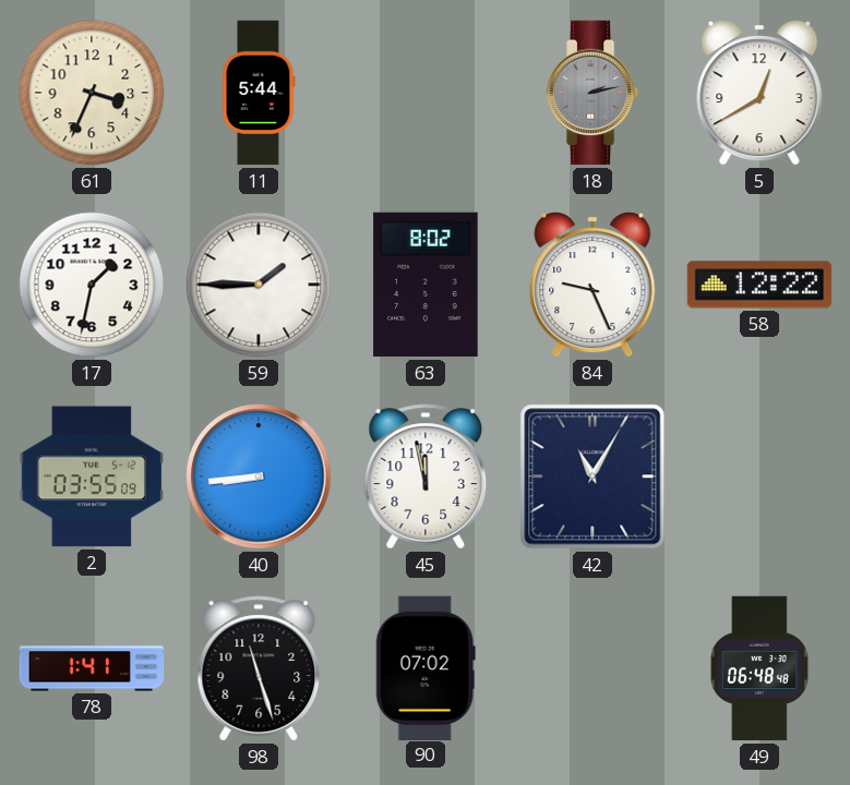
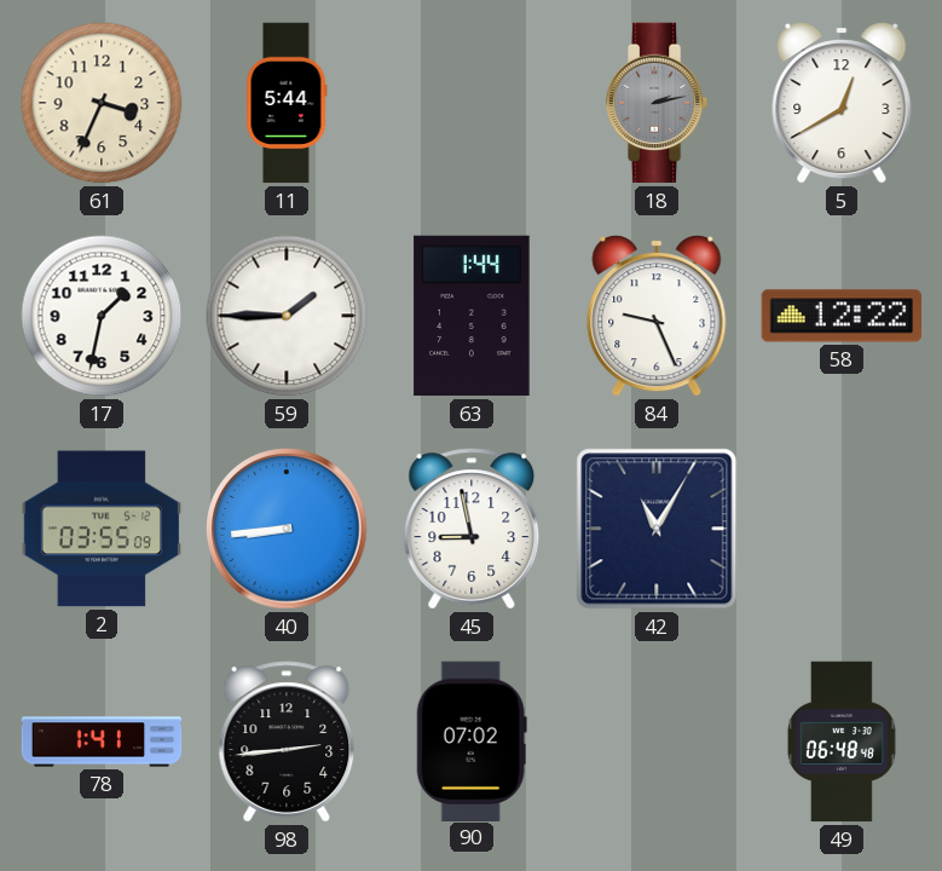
63: 8:02 -> 1:44 (472, 316)
45: 11:58 -> 8:58 (472, 529)
98: 11:27 -> 2:44 (287, 742)
